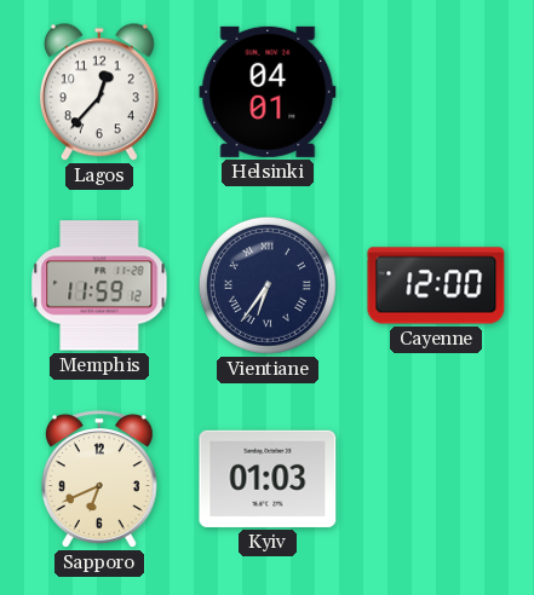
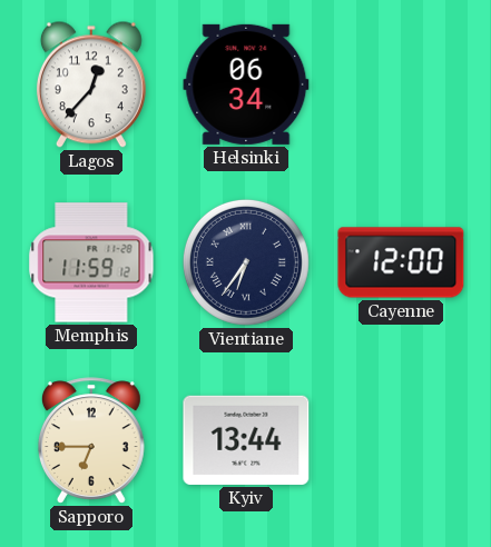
Helsinki: 04:01 -> 06:34 (246, 84)
Sapporo: 6:41 -> 6:45 (91, 440)
Kyiv: 01:03 -> 13:44 (246, 440)
